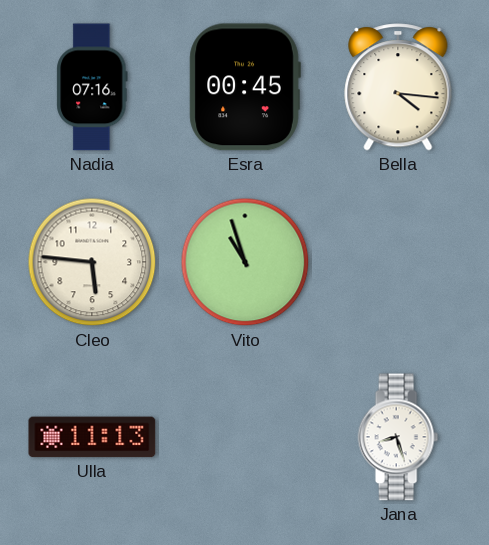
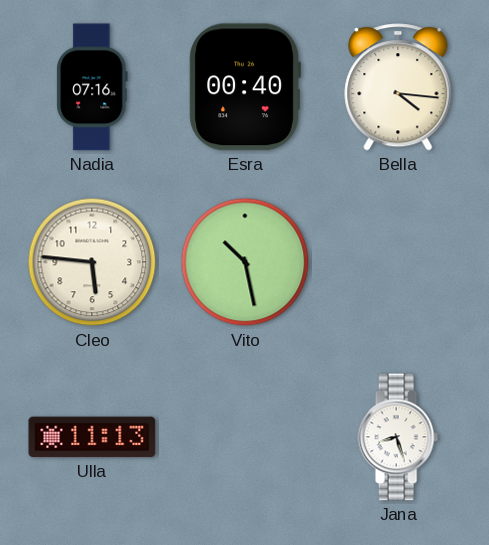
Esra: 00:45 -> 00:40 (245, 87)
Vito: 10:57 -> 10:28 (245, 262)
